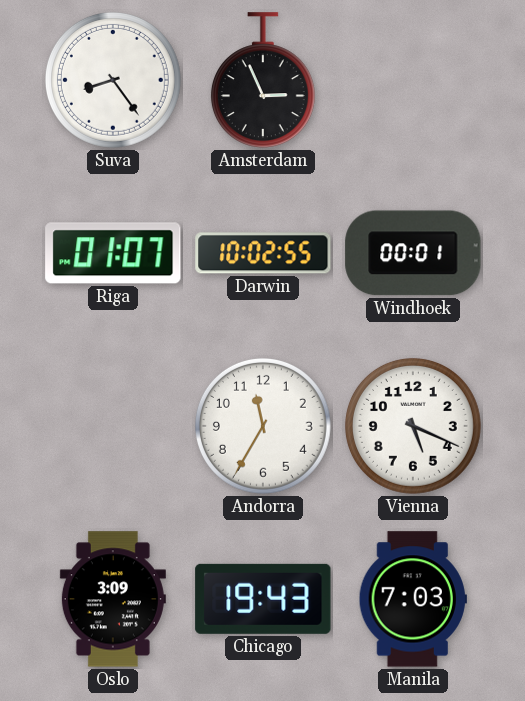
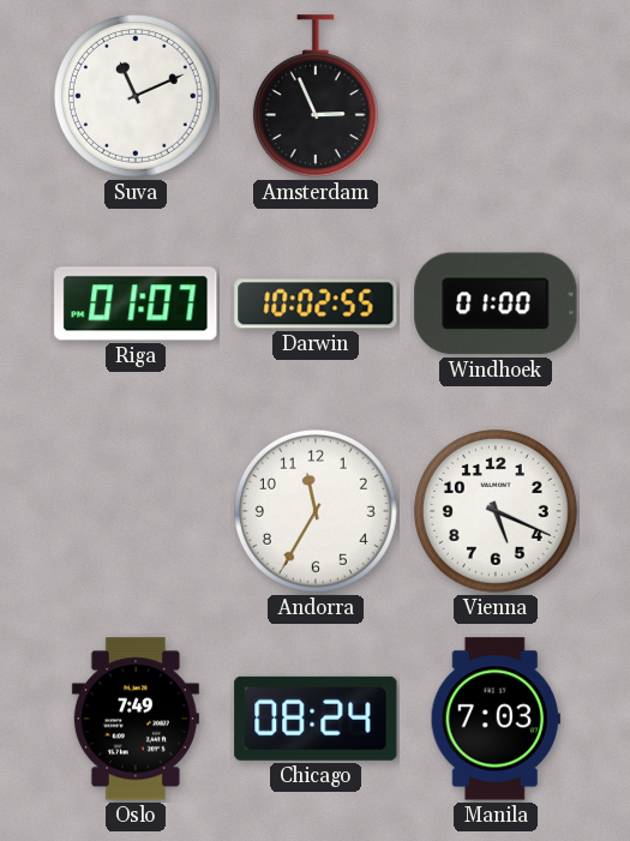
Suva: 8:24 -> 11:11 (136, 96)
Windhoek: 00:01 -> 01:00 (496, 304)
Oslo: 3:09 -> 7:49 (136, 719)
Chicago: 19:43 -> 08:24 (316, 719)
